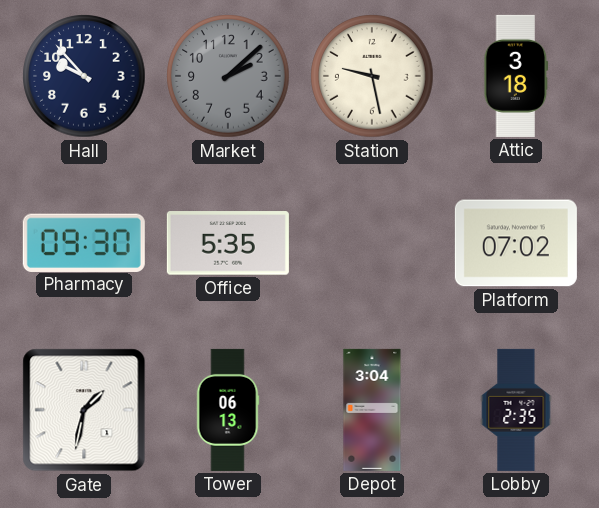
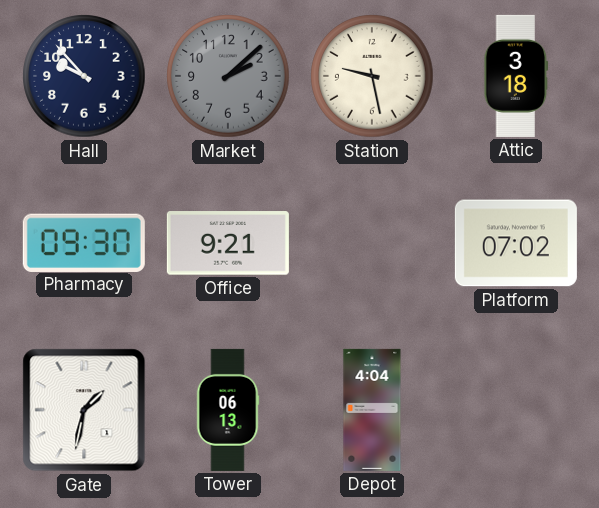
Office: 5:35 -> 9:21 (228, 243)
Depot: 3:04 -> 4:04 (372, 410)
Lobby: 2:35 -> none (516, 410)
